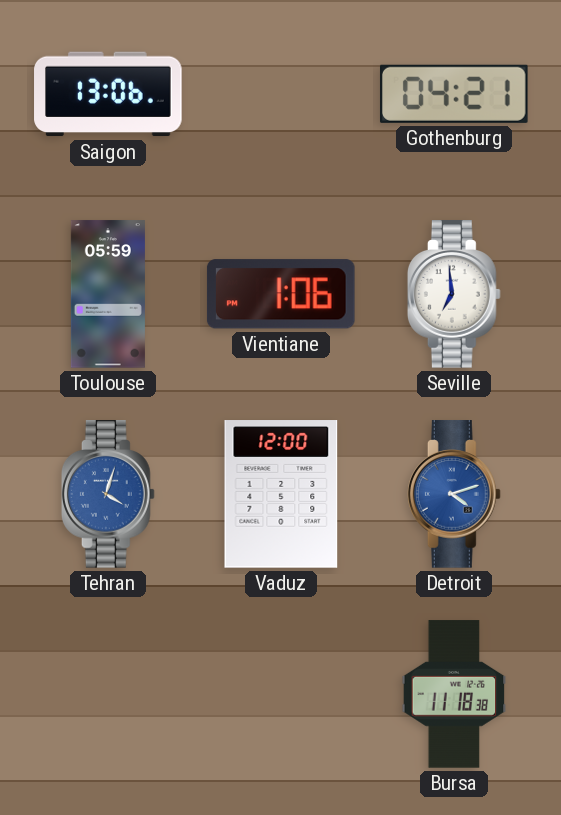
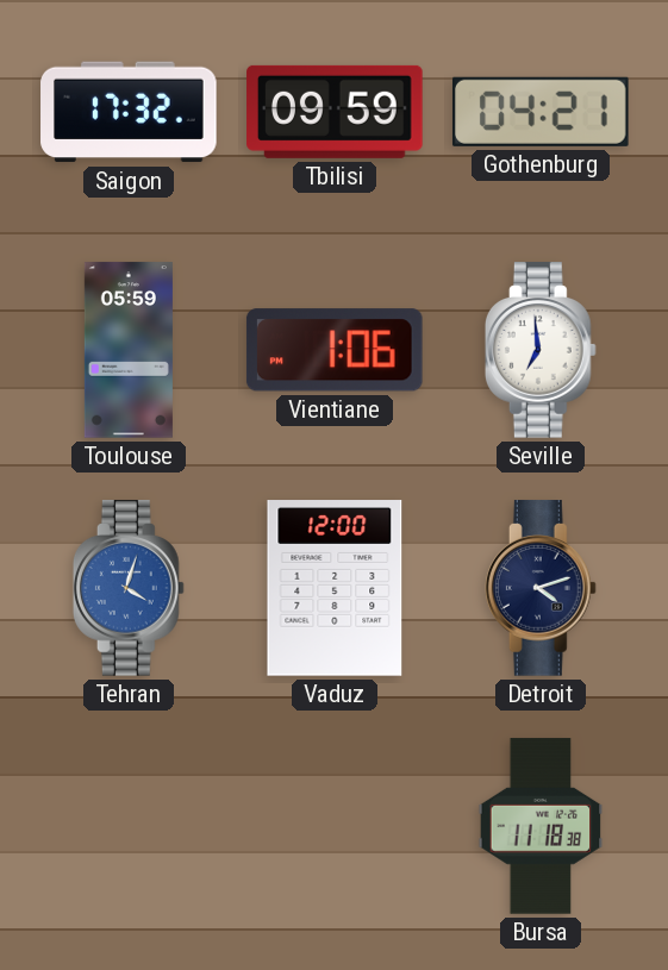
Saigon: 13:06 -> 17:32 (129, 112)
Tbilisi: none -> 09:59 (335, 112)
Detroit dial: blue -> navy (541, 588)
